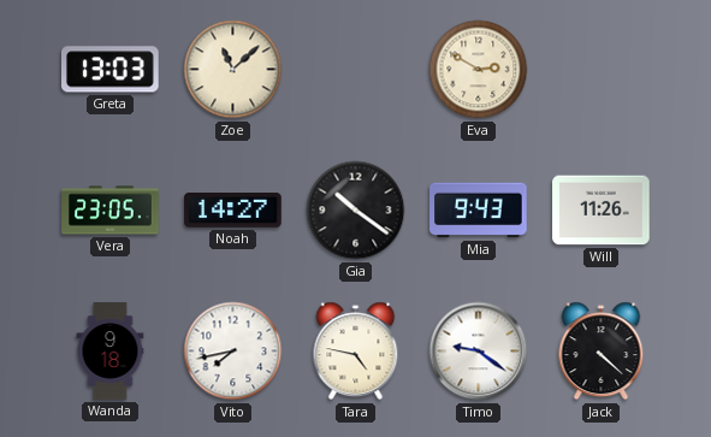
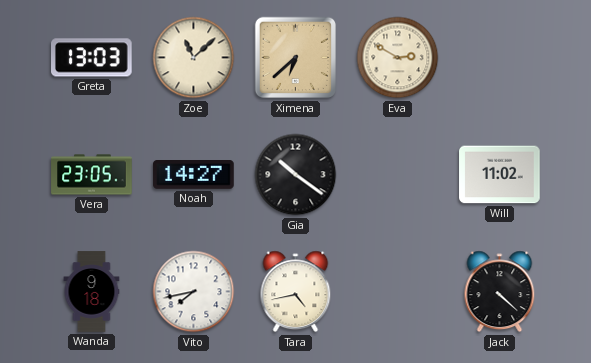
Ximena: none -> 6:38 (296, 58)
Mia: 9:43 -> none (479, 211)
Will: 11:26 -> 11:02 (500, 175)
Tara: 4:47 -> 4:43 (296, 292)
Timo: 9:21 -> none (479, 352)
